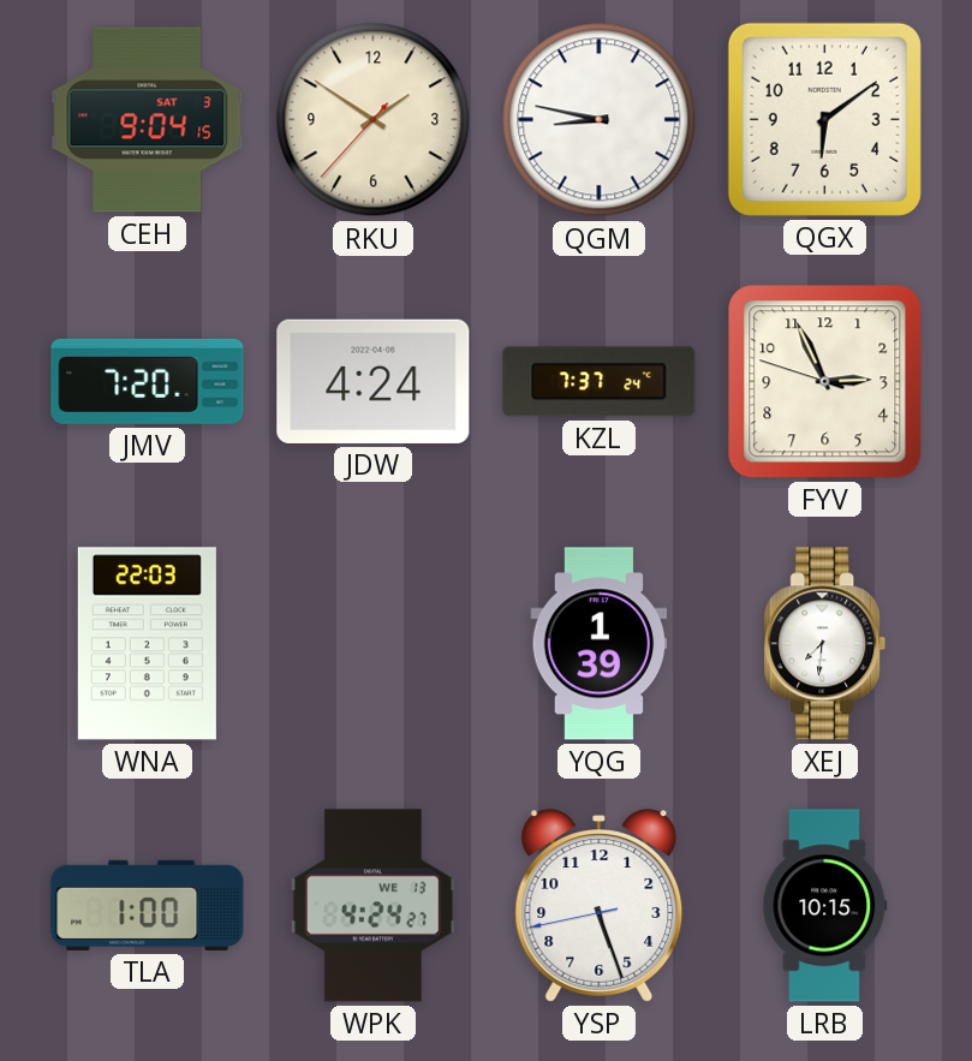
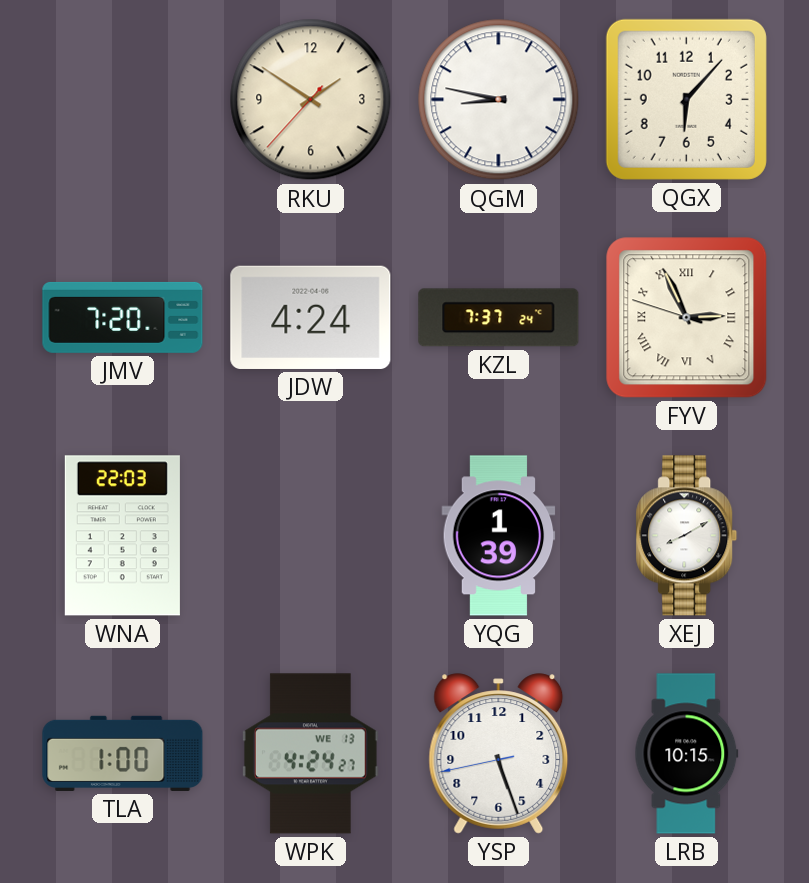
CEH: 9:04 -> none (148, 120)
QGX: 6:09 -> 6:07 (686, 99)
FYV numerals: Arabic -> Roman (687, 318)
XEJ: 7:31 -> 8:10 (687, 536)
